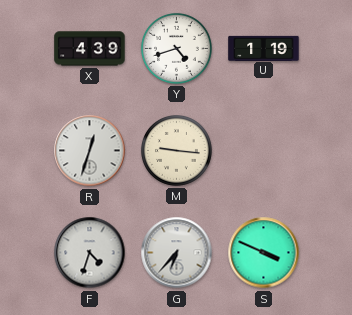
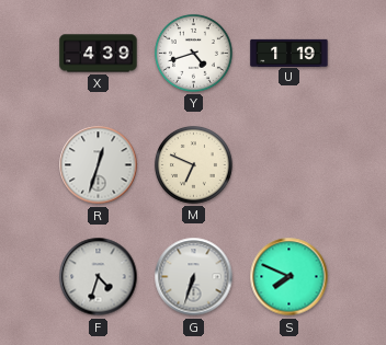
M: 9:16 -> 6:49 (193, 164)
G: 6:37 -> 6:33 (194, 277)
S: 3:49 -> 7:49 (289, 277)
